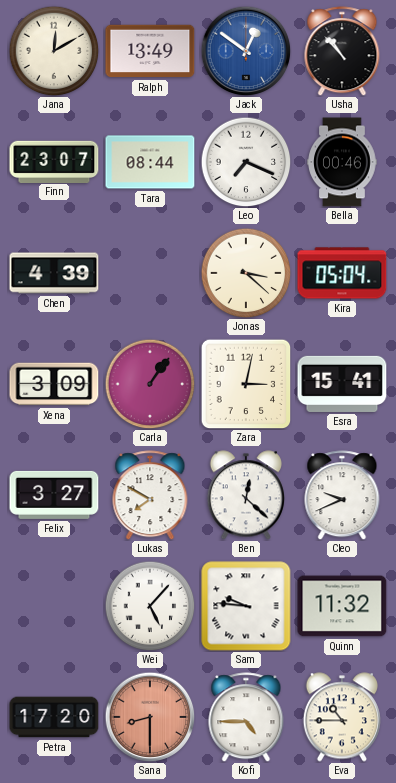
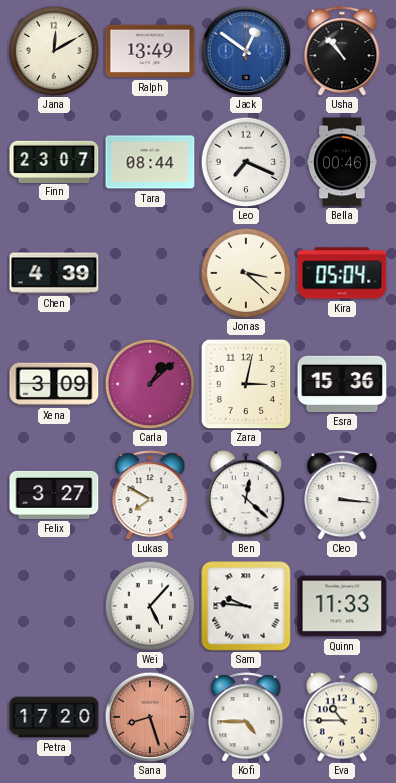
Carla: 1:06 -> 1:08 (150, 384)
Esra: 15:41 -> 15:36 (342, 384)
Cleo: 9:41 -> 3:16 (342, 495)
Quinn: 11:32 -> 11:33 (342, 606)
Sana: 8:30 -> 8:27 (150, 717)
